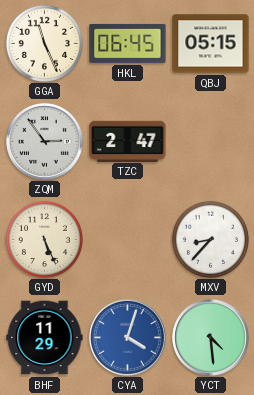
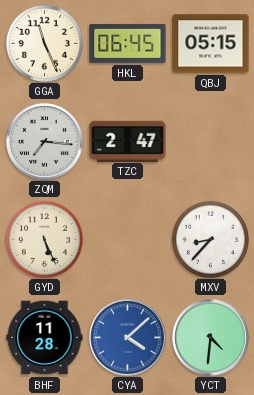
ZQM: 2:54 -> 7:16 (45, 142)
BHF: 11:29 -> 11:28 (45, 338)
CYA: 4:03 -> 4:08 (128, 338)
YCT: 4:29 -> 4:31 (211, 338)
